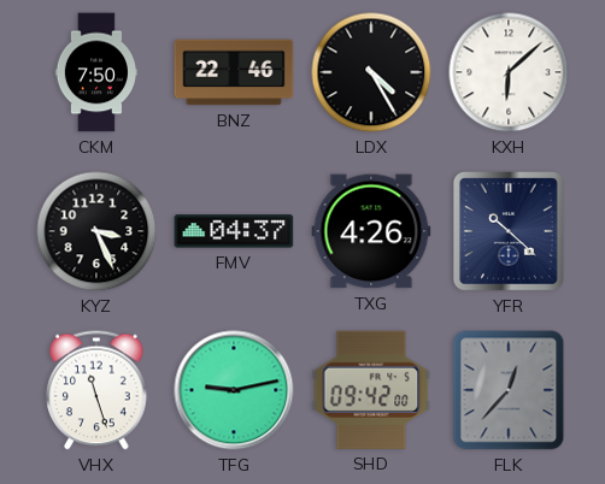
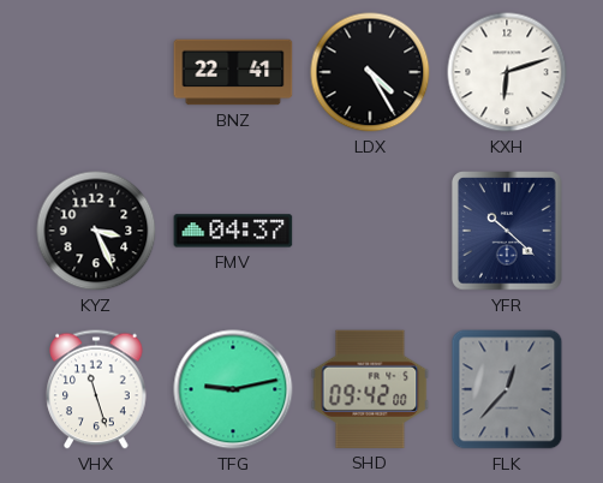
CKM: 7:50 -> none (95, 72)
BNZ: 22:46 -> 22:41 (233, 72)
KXH: 6:08 -> 6:12 (507, 72)
TXG: 4:26 -> none (371, 231)
